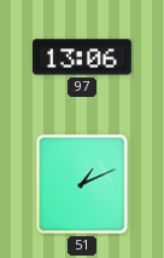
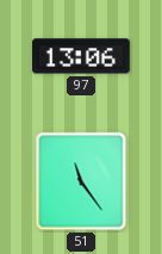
51: 1:11 -> 11:24 (81, 181)
